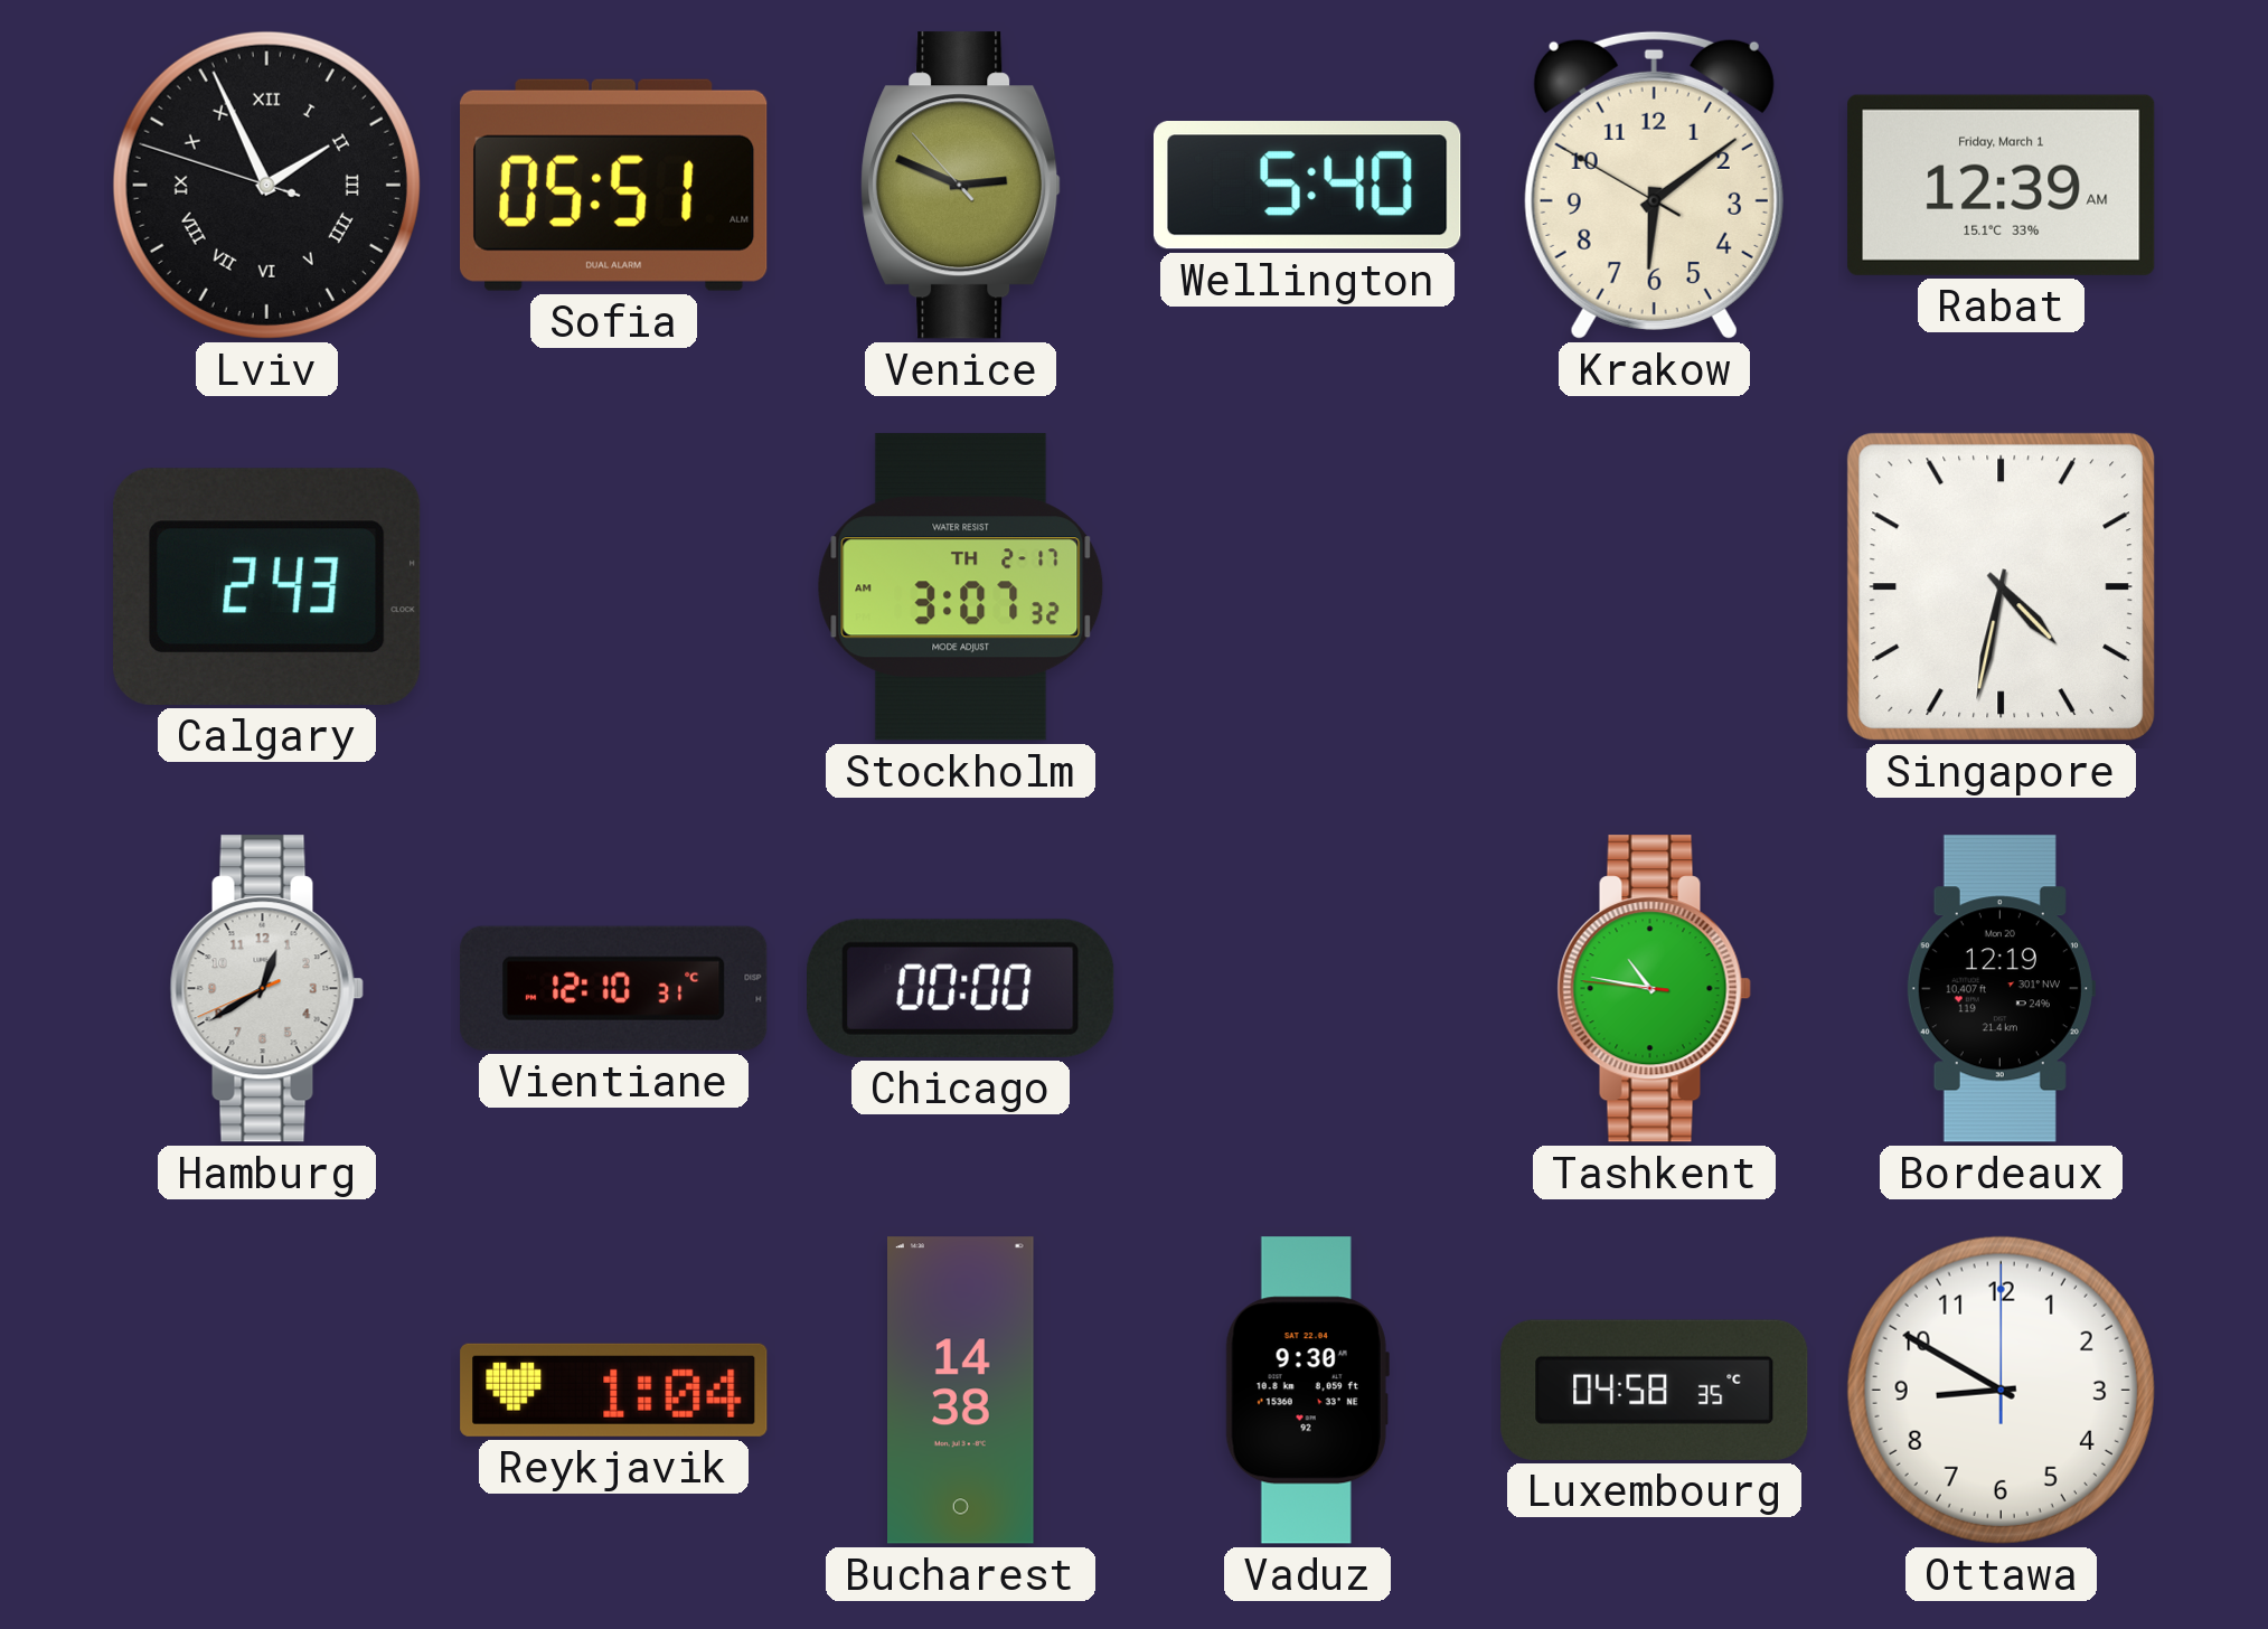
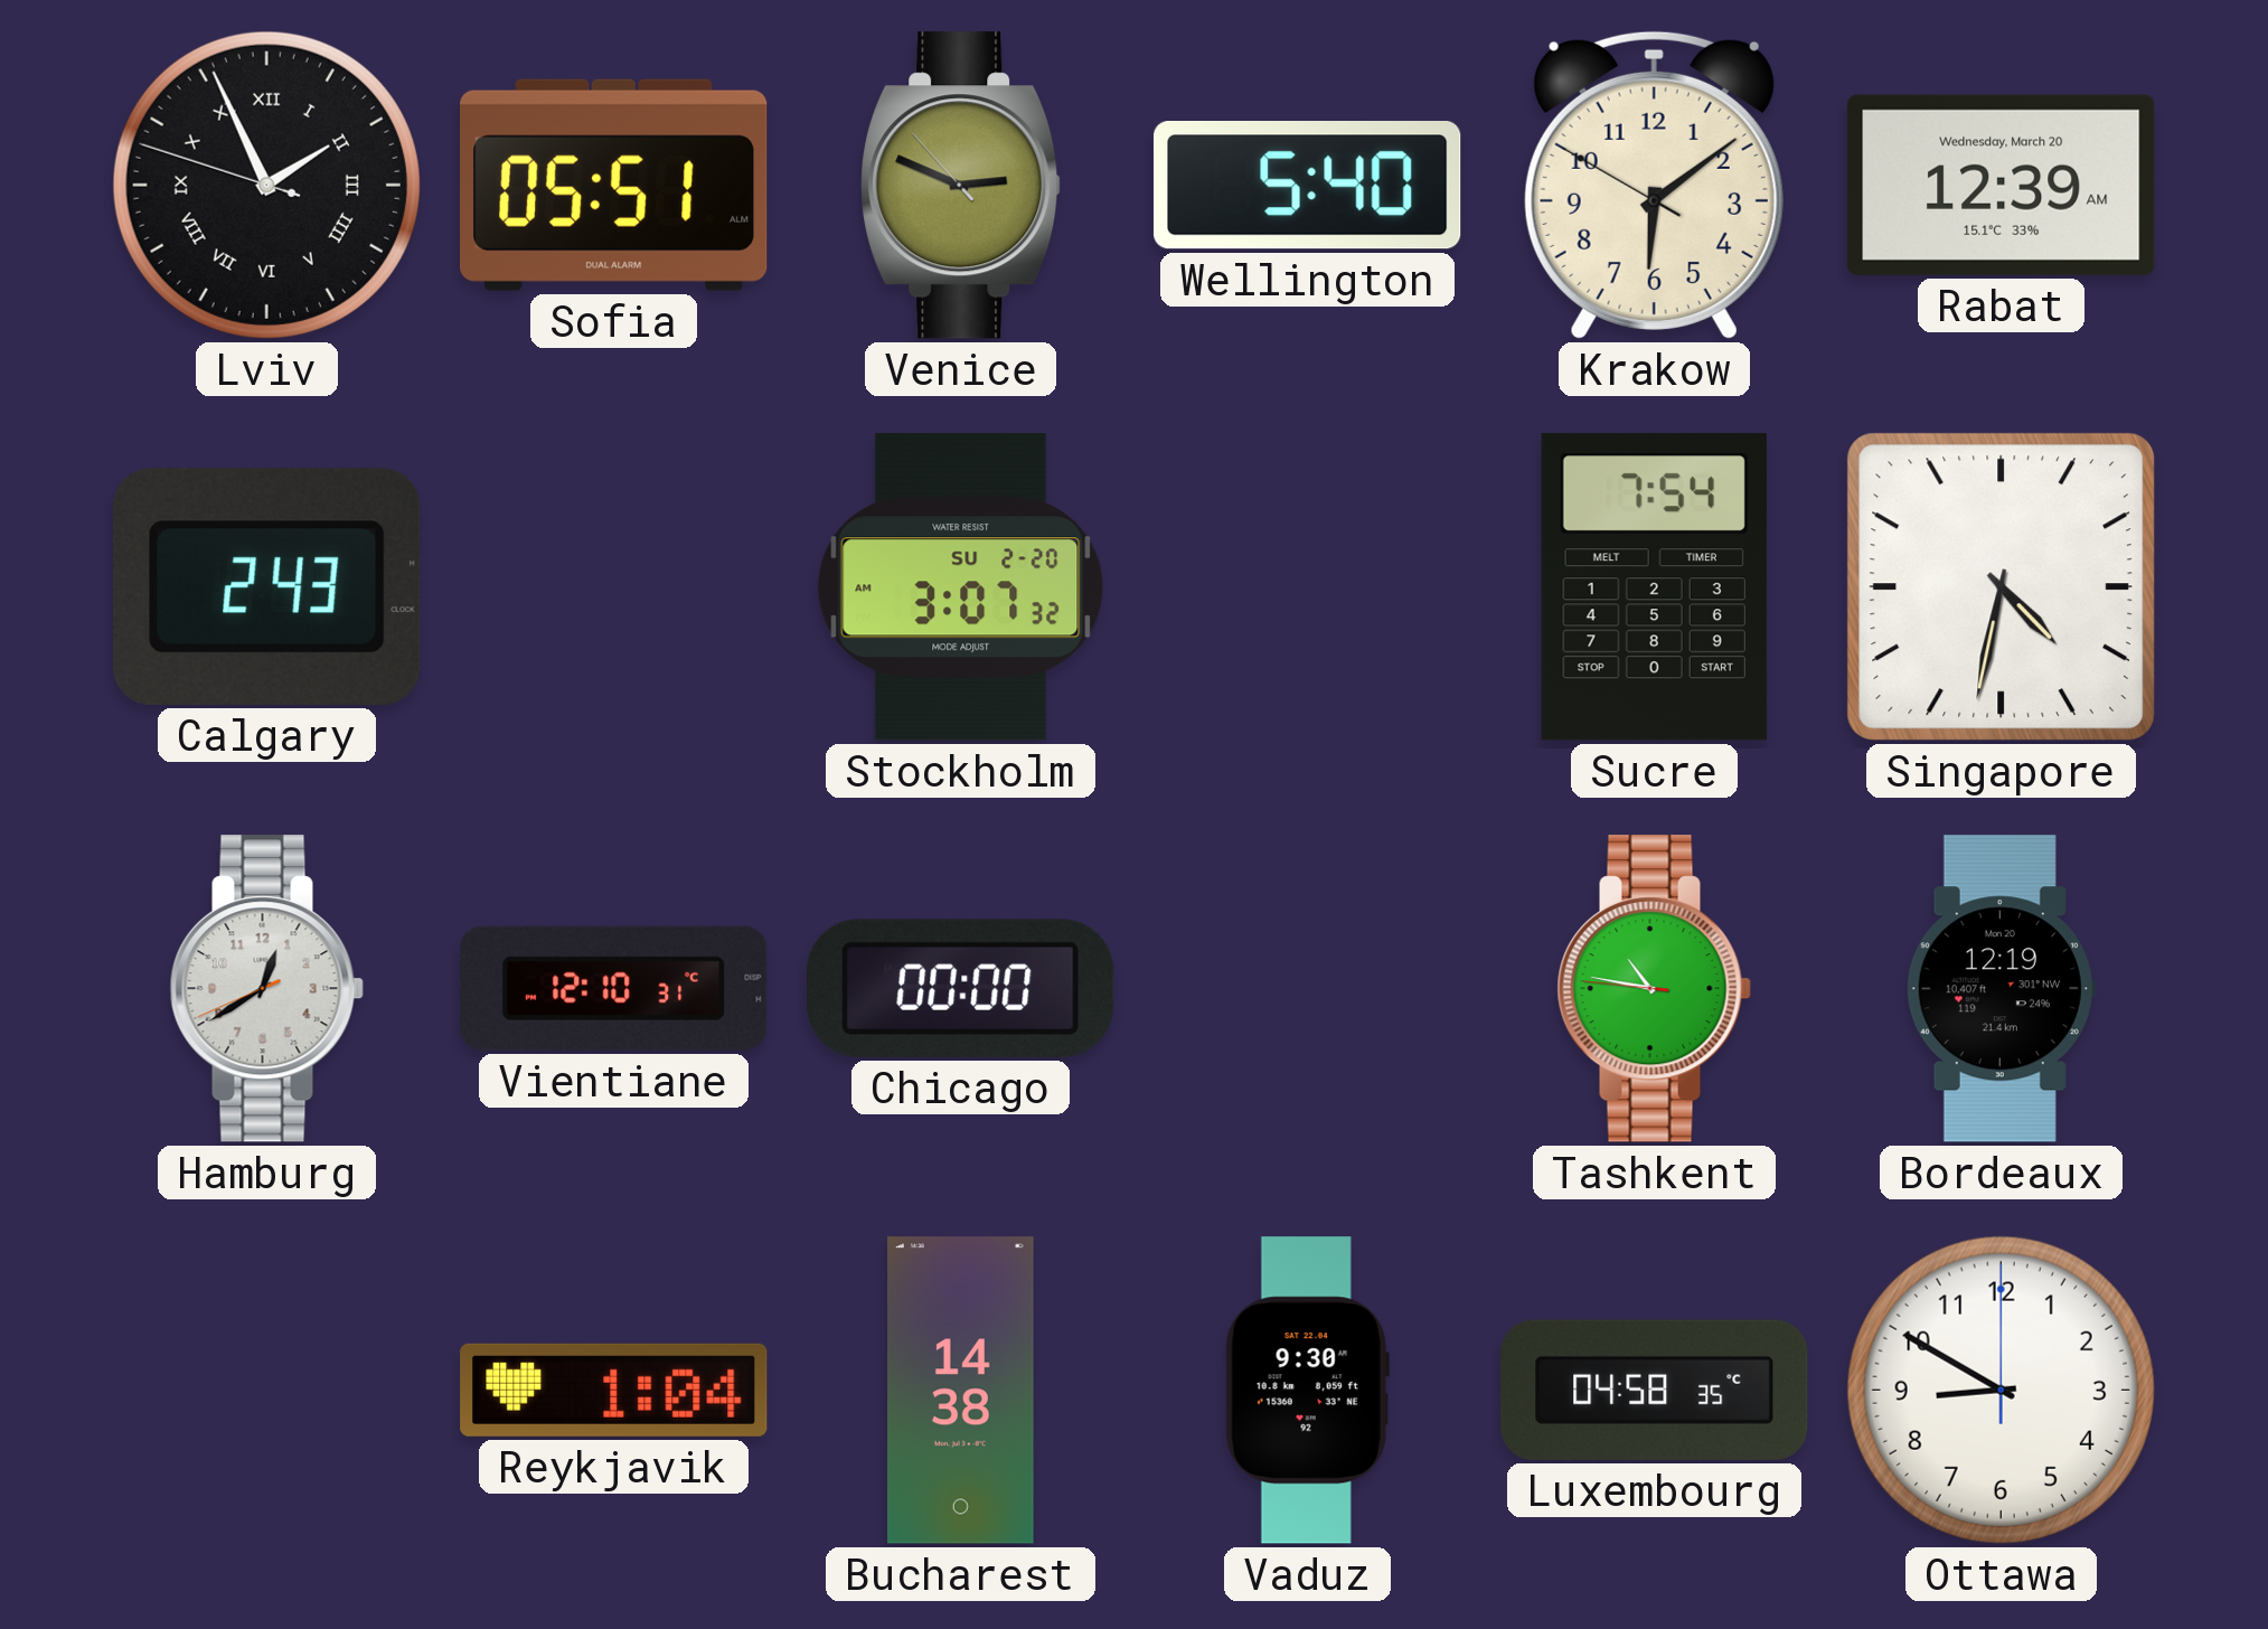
Rabat date: Friday, March 1 -> Wednesday, March 20 (2002, 185)
Stockholm date: TH 2-17 -> SU 2-20 (961, 587)
Sucre: none -> 7:54 (1654, 587)
